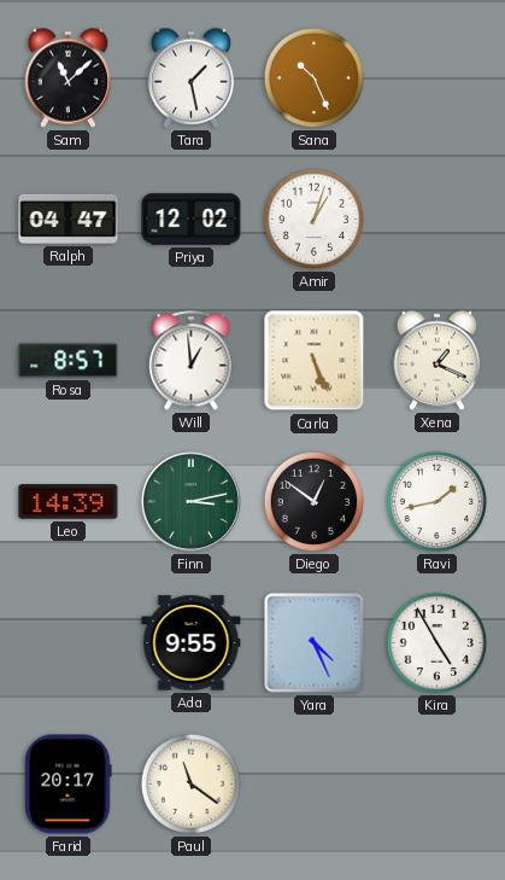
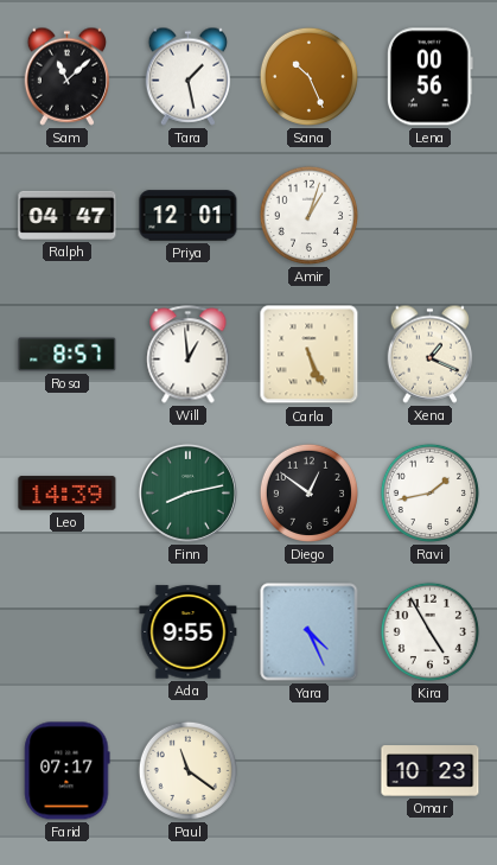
Lena: none -> 00:56 (429, 77)
Priya: 12:02 -> 12:01 (189, 216)
Finn: 3:13 -> 8:13 (187, 492)
Farid: 20:17 -> 07:17 (68, 771)
Omar: none -> 10:23 (431, 771)
